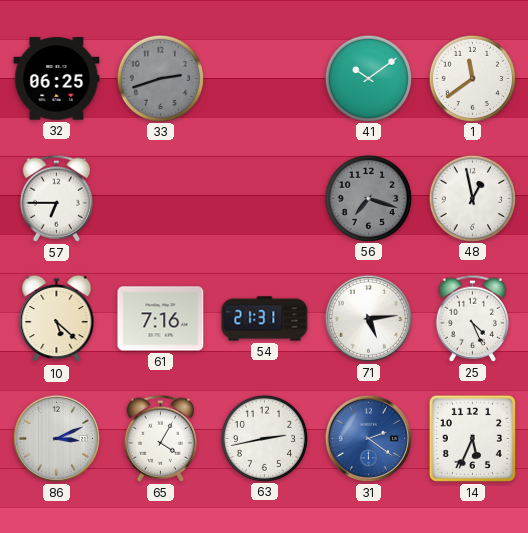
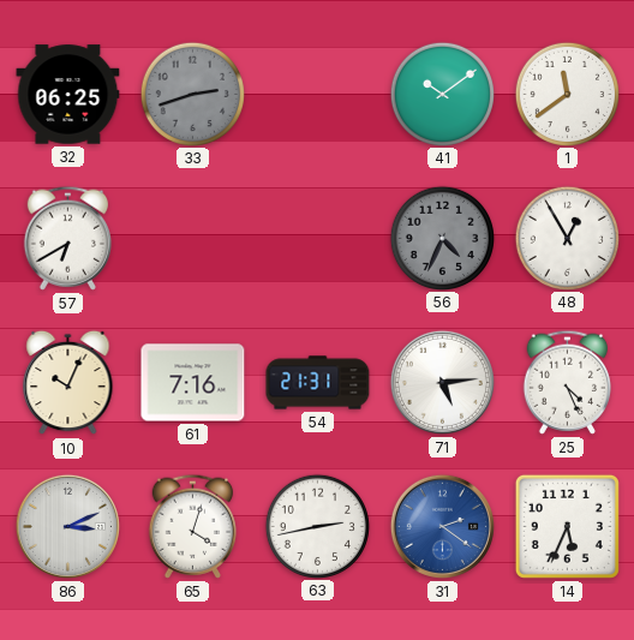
57: 6:45 -> 6:40 (67, 238)
56: 7:18 -> 4:34 (442, 238)
48: 12:58 -> 12:55 (567, 238)
10: 5:22 -> 10:04 (68, 383)
65: 4:05 -> 4:03 (192, 526)
